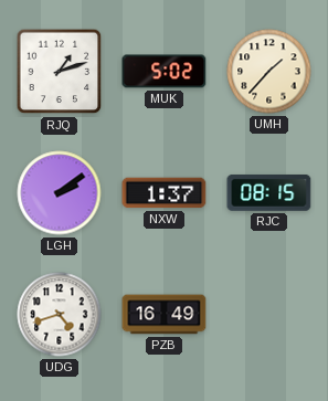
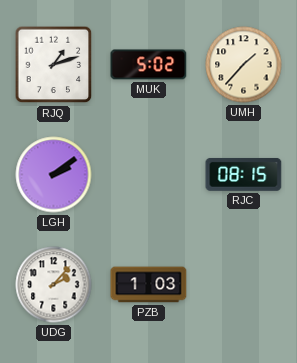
NXW: 1:37 -> none (165, 193)
UDG: 4:42 -> 2:07 (54, 285)
PZB: 16:49 -> 1:03 (149, 285)
